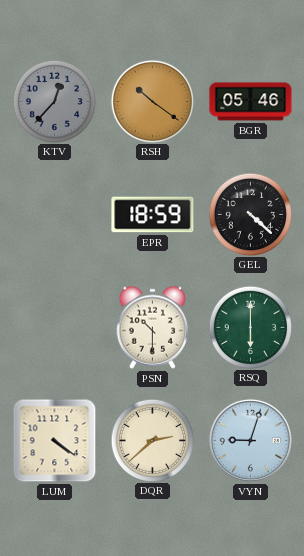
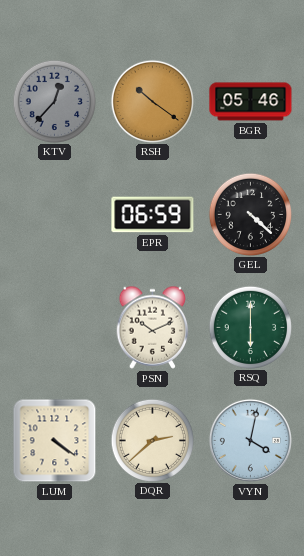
EPR: 18:59 -> 06:59 (153, 215)
PSN: 10:30 -> 10:11 (153, 327)
VYN: 9:03 -> 4:02 (250, 440)
